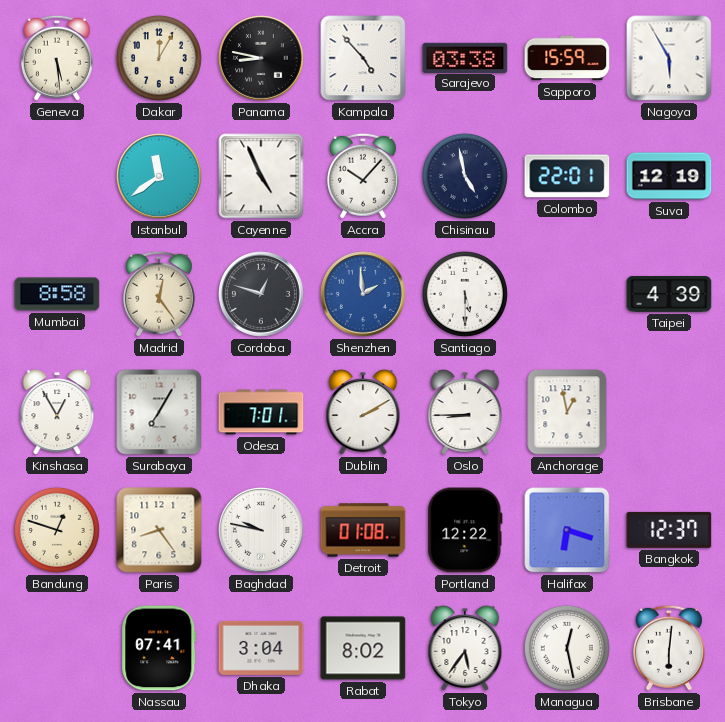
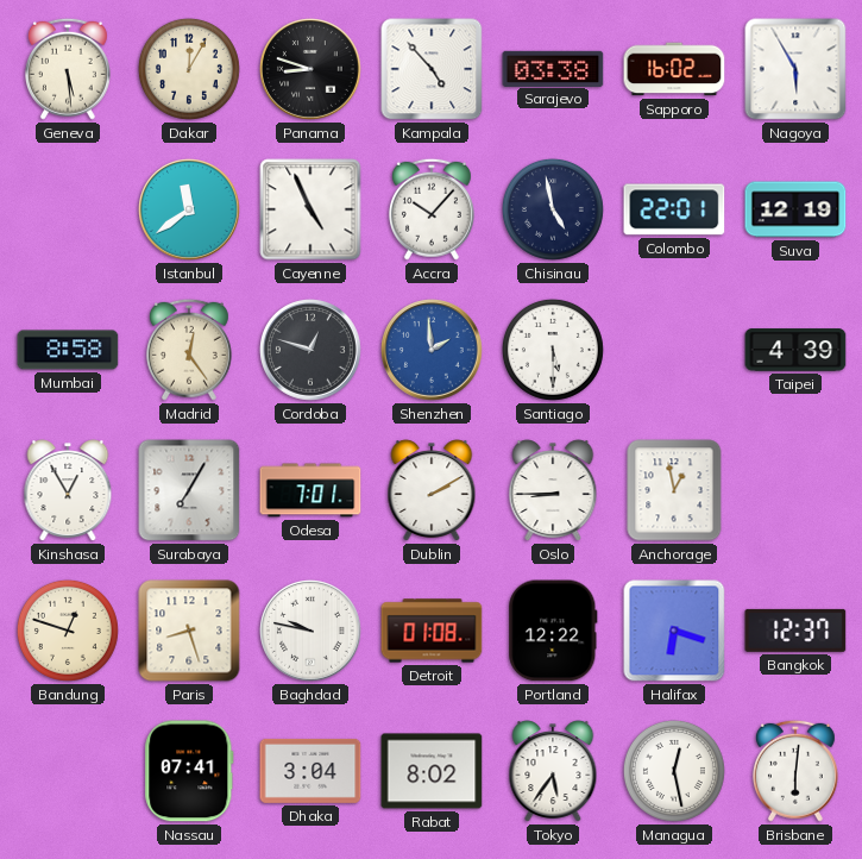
Panama: 8:47 -> 8:48 (312, 70)
Sapporo: 15:59 -> 16:02 (674, 69)
Paris: 8:24 -> 8:27 (189, 631)
